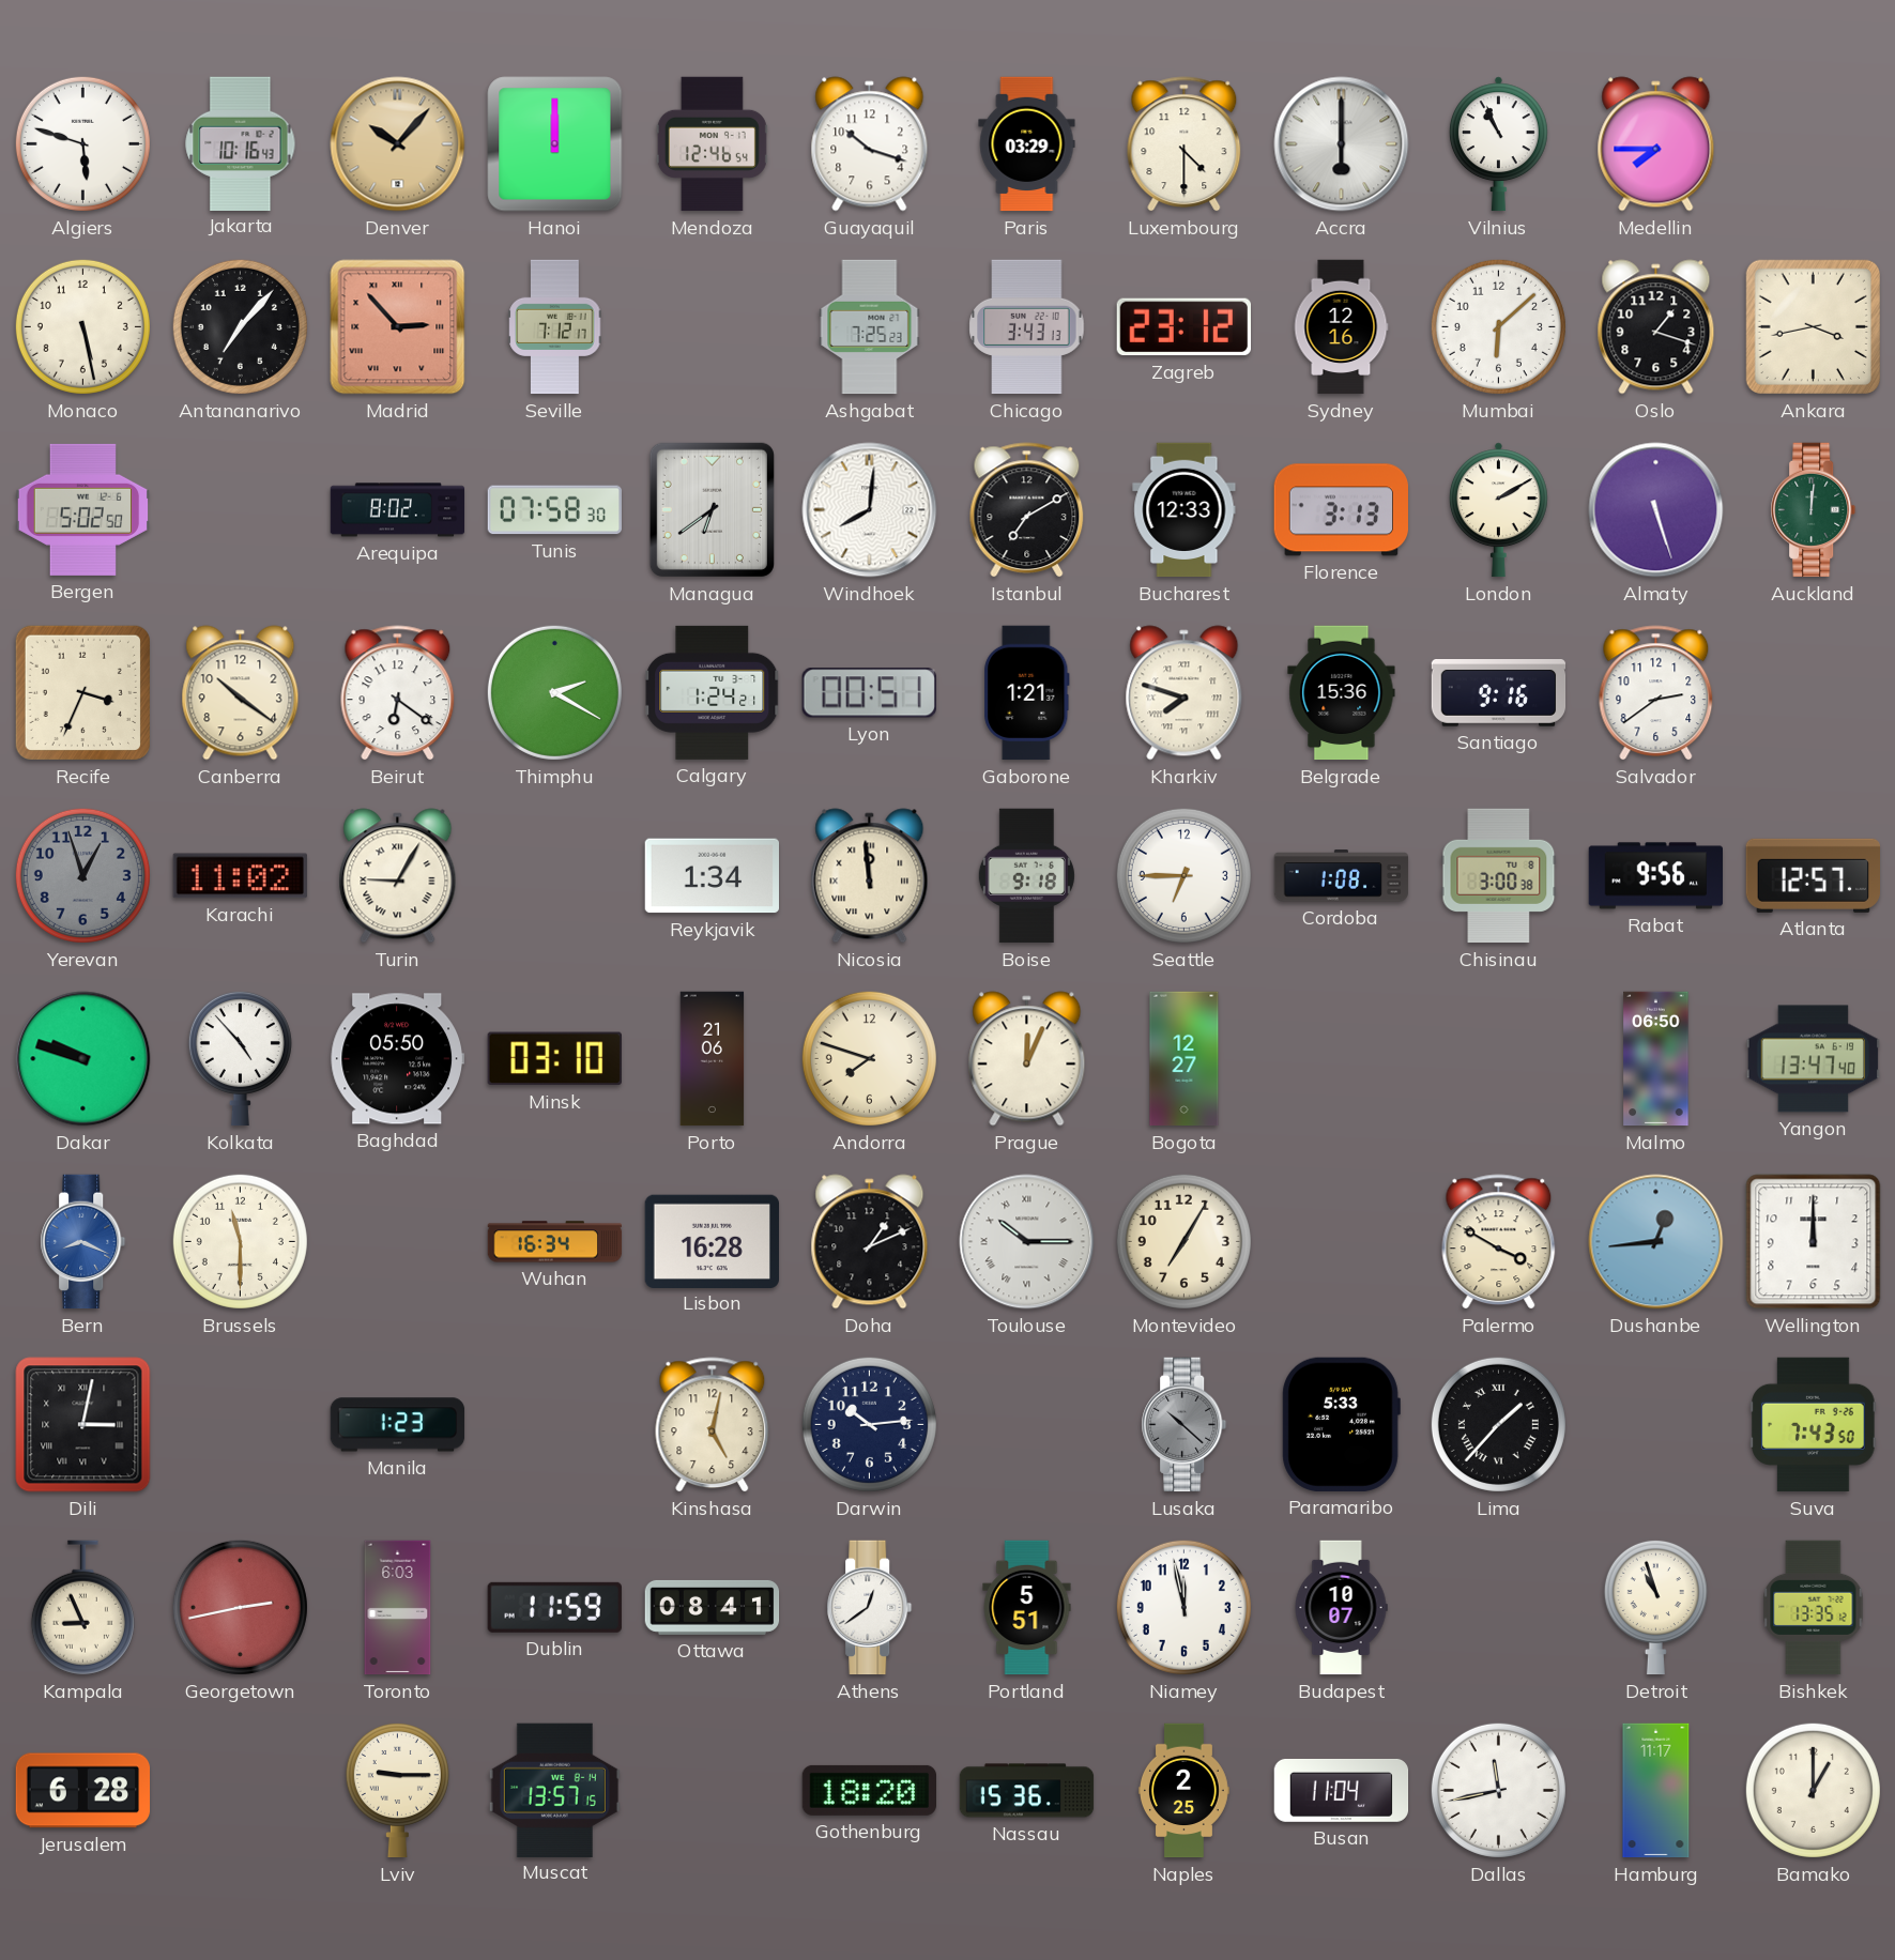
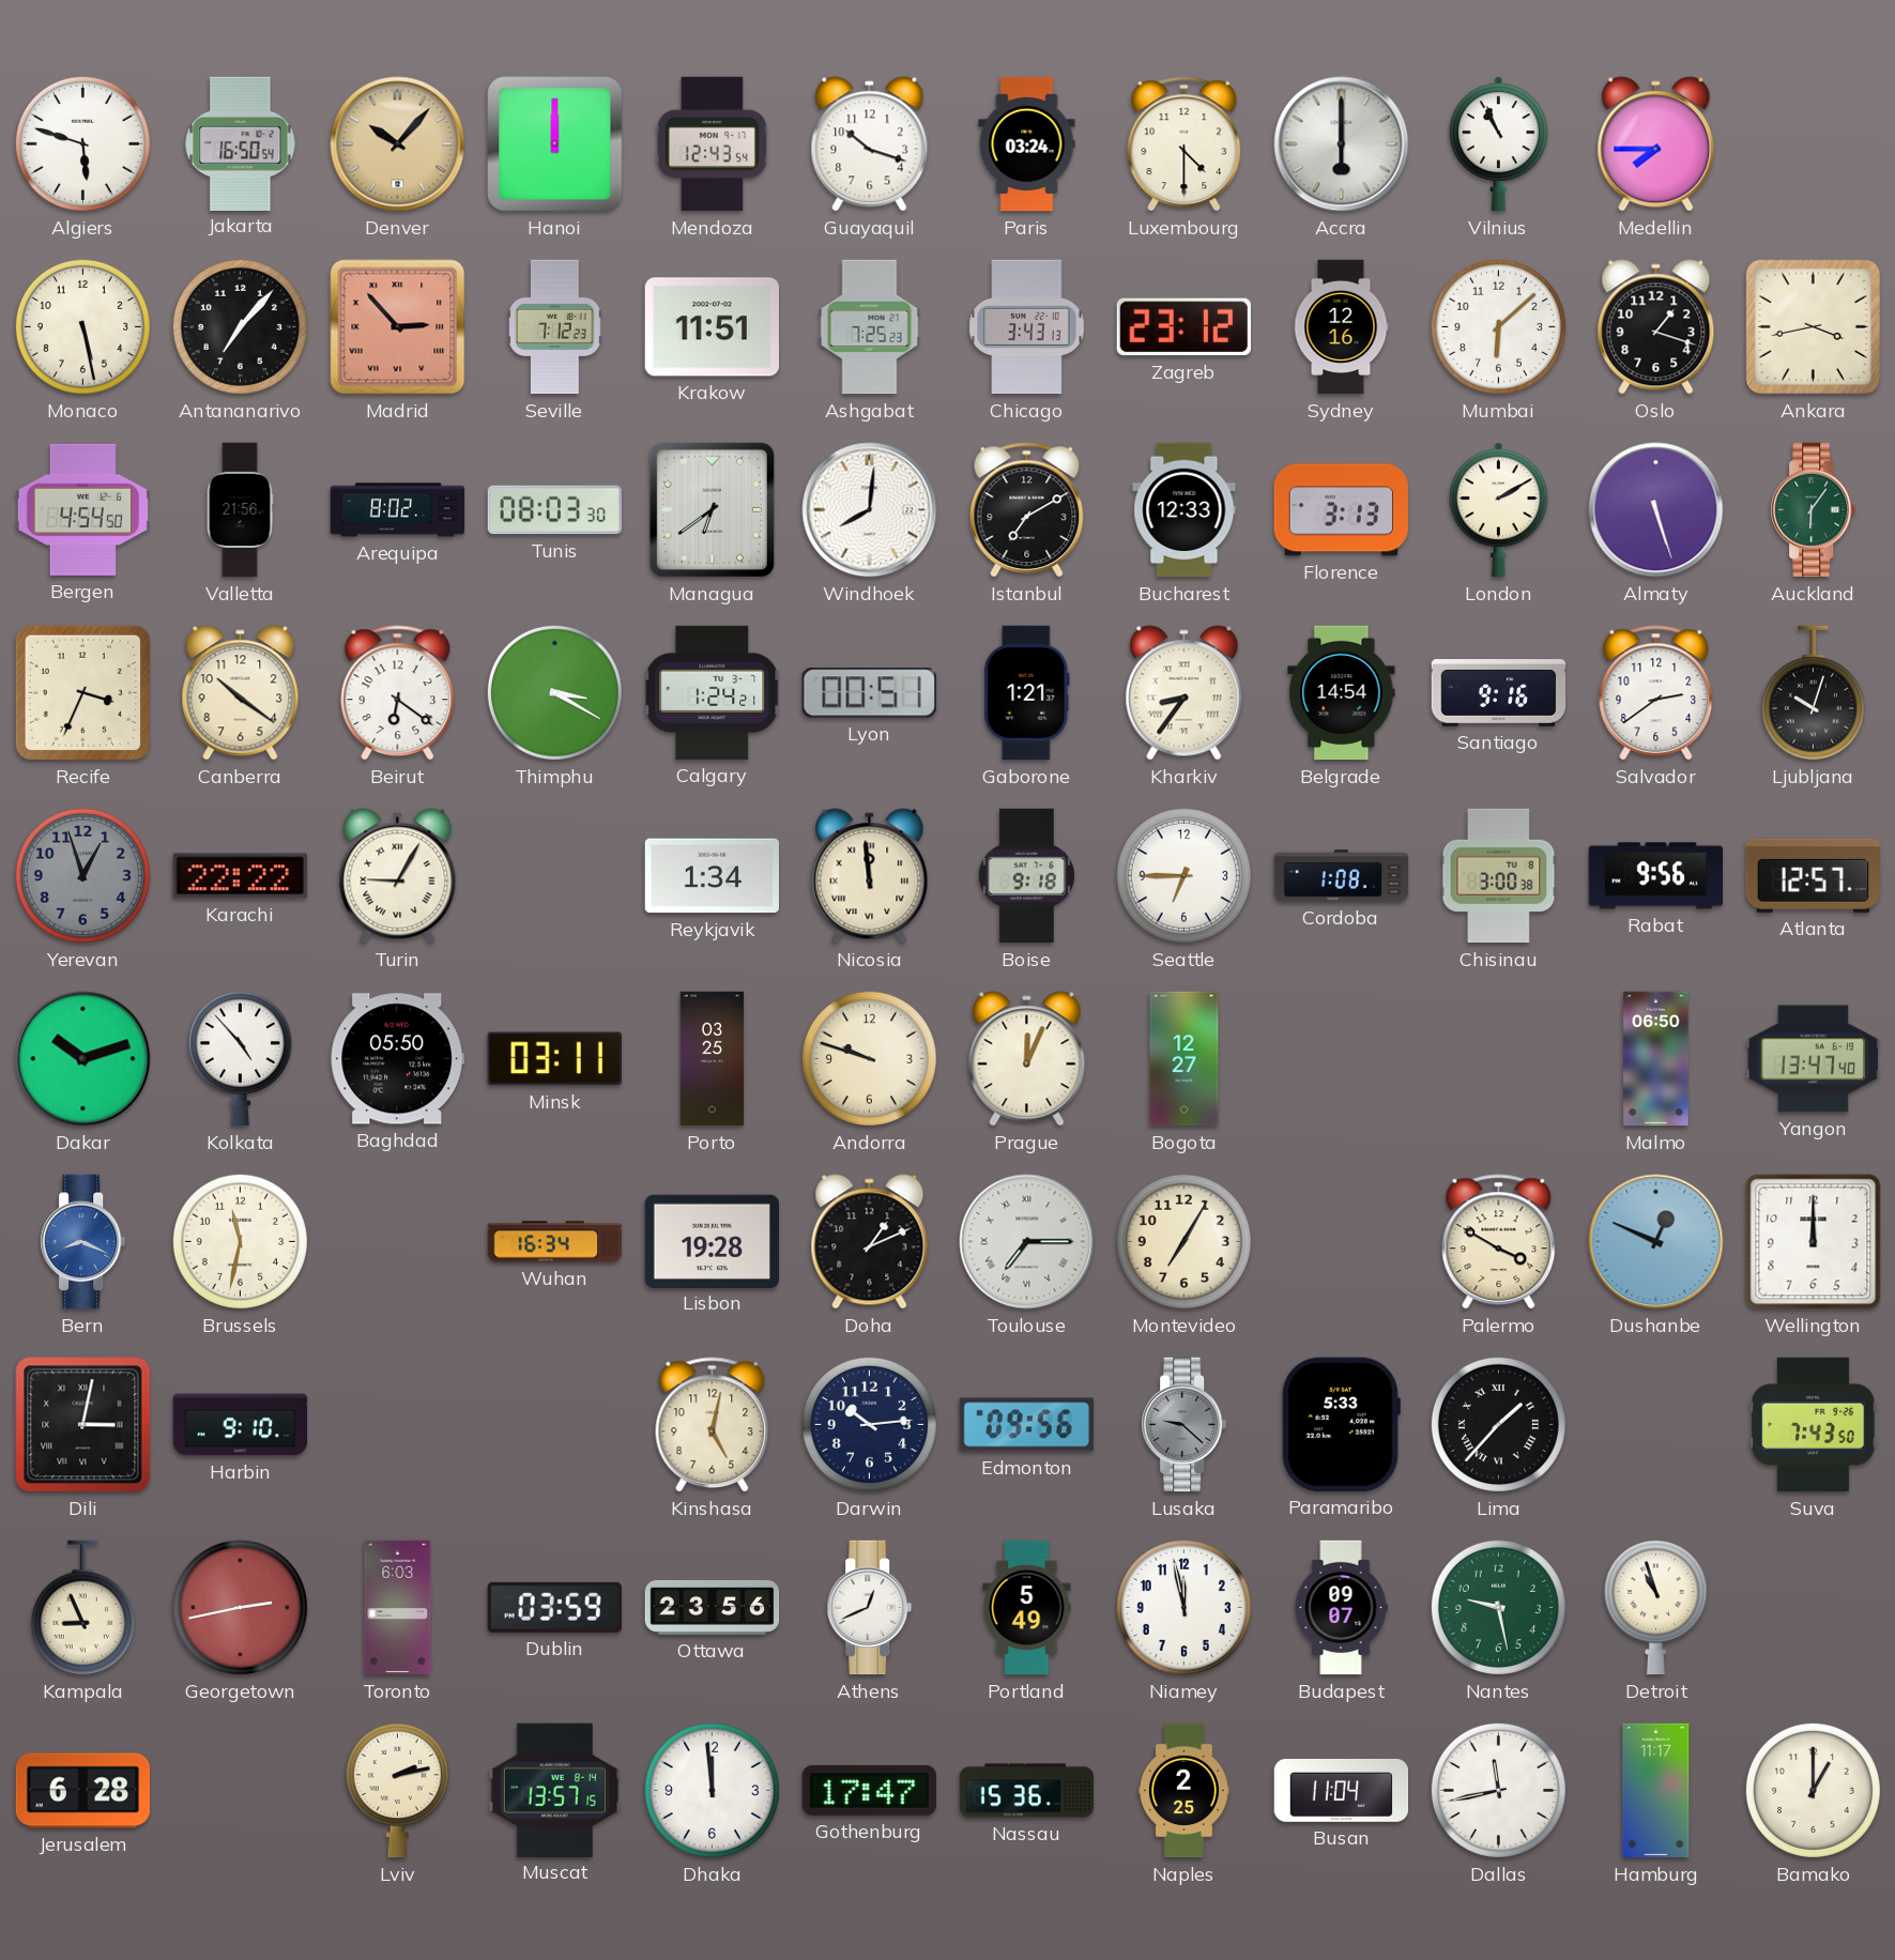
Jakarta: 10:16 -> 16:50 (241, 143)
Mendoza: 12:46 -> 12:43 (712, 144)
Paris: 03:29 -> 03:24 (1027, 144)
Seville: 7:12:17 -> 7:12:23 (555, 327)
Krakow: none -> 11:51 (712, 327)
Bergen: 5:02 -> 4:54 (83, 509)
Valletta: none -> 21:56 (240, 510)
Tunis: 07:58 -> 08:03 (554, 510)
Auckland: 12:01 -> 6:06 (1814, 510)
Thimphu: 2:20 -> 3:20 (554, 692)
Kharkiv: 7:48 -> 8:36 (1185, 693)
Belgrade: 15:36 -> 14:54 (1342, 693)
Ljubljana: none -> 10:03 (1813, 693)
Karachi: 11:02 -> 22:22 (240, 876)
Dakar: 9:48 -> 10:12 (83, 1059)
Minsk: 03:10 -> 03:11 (554, 1059)
Porto: 21:06 -> 03:25 (713, 1059)
Andorra: 7:48 -> 9:48 (869, 1058)
Brussels: 11:30 -> 11:32 (240, 1241)
Lisbon: 16:28 -> 19:28 (712, 1241)
Toulouse: 10:15 -> 7:15 (1027, 1242)
Dushanbe: 12:44 -> 12:49 (1656, 1242)
Harbin: none -> 9:10 (241, 1425)
Manila: 1:23 -> none (398, 1425)
Edmonton: none -> 09:56 (1026, 1425)
Lusaka: 10:22 -> 9:22 (1185, 1425)
Dublin: 11:59 -> 03:59 (554, 1607)
Ottawa: 08:41 -> 23:56 (713, 1607)
Athens: 12:39 -> 12:41 (870, 1608)
Portland: 5:51 -> 5:49 (1027, 1608)
Budapest: 10:07 -> 09:07 (1341, 1608)
Nantes: none -> 9:28 (1498, 1607)
Bishkek: 13:35 -> none (1814, 1608)
Lviv: 9:15 -> 2:13 (397, 1790)
Dhaka: none -> 11:59 (712, 1790)
Gothenburg: 18:20 -> 17:47 (869, 1790)
